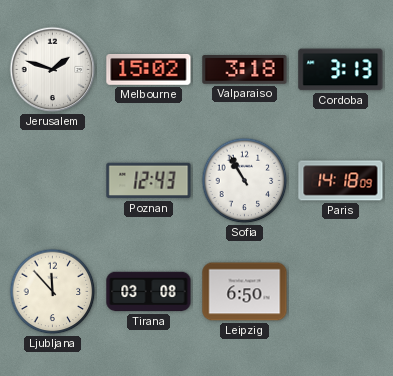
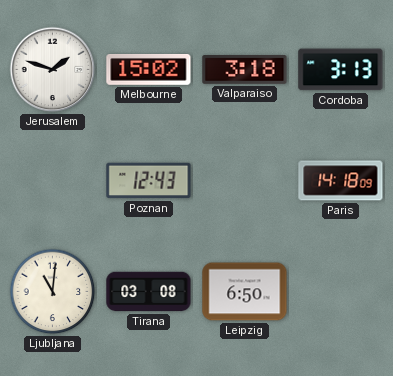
Sofia: 10:55 -> none (245, 181)
Ljubljana: 11:53 -> 11:01 (53, 292)
